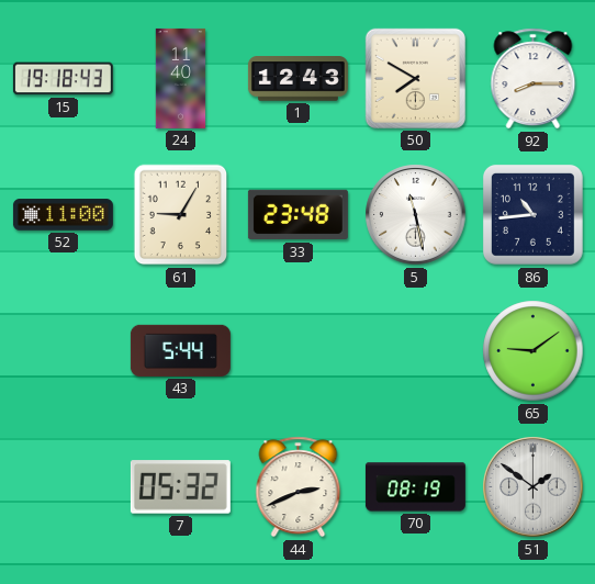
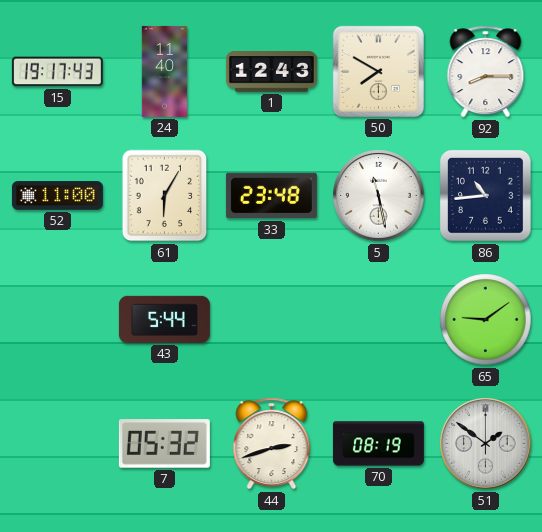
15: 19:18 -> 19:17 (57, 72)
61: 9:05 -> 6:05 (165, 196)
44: 2:41 -> 2:42 (272, 444)
